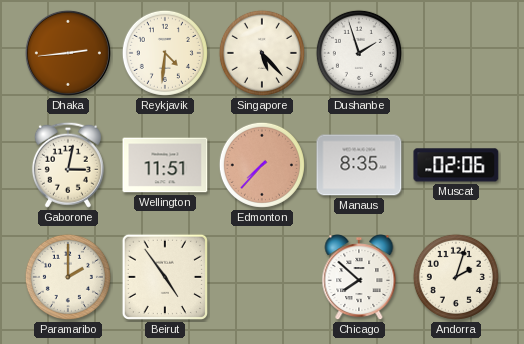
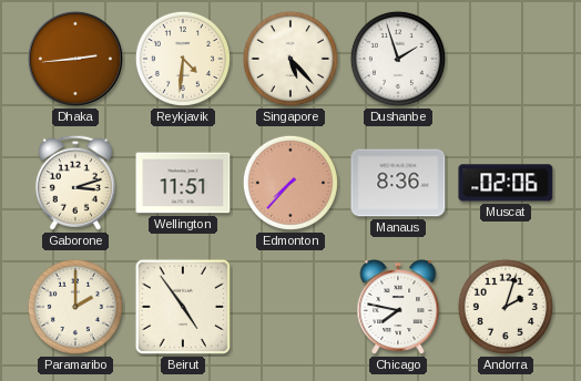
Gaborone: 3:02 -> 3:12 (75, 183)
Manaus: 8:35 -> 8:36 (398, 183)
Chicago: 7:52 -> 7:47 (398, 308)
